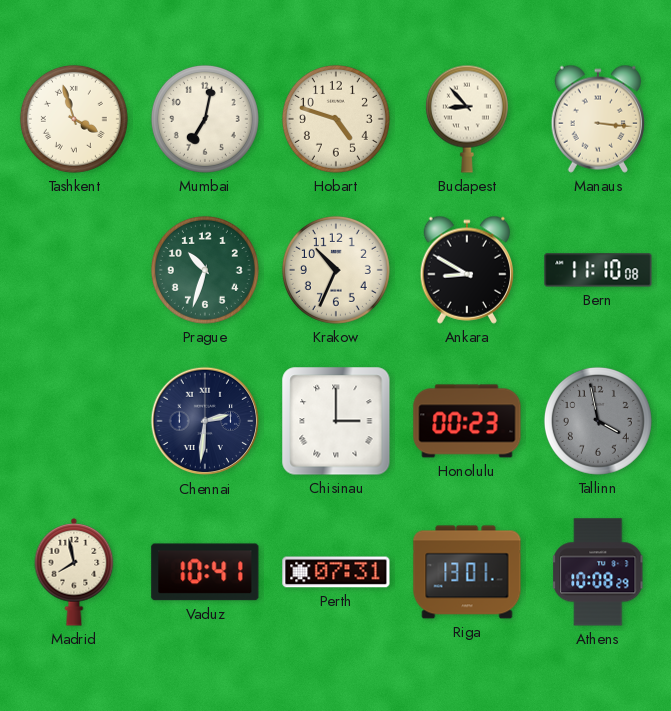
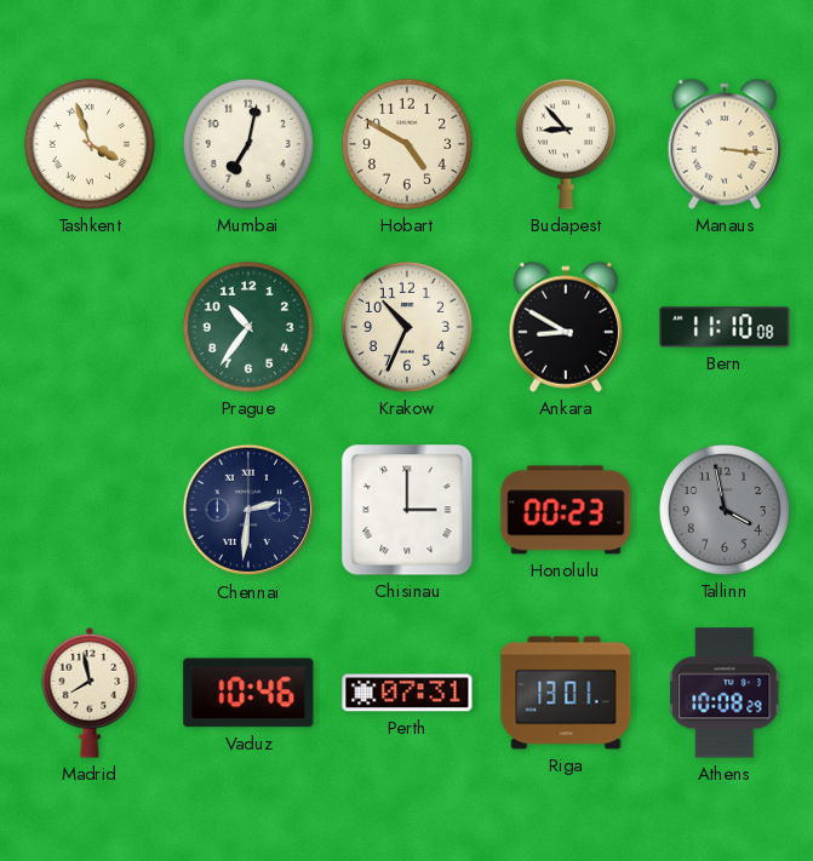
Hobart: 4:48 -> 4:50 (407, 144)
Prague: 10:33 -> 10:36 (248, 327)
Vaduz: 10:41 -> 10:46 (248, 693)
